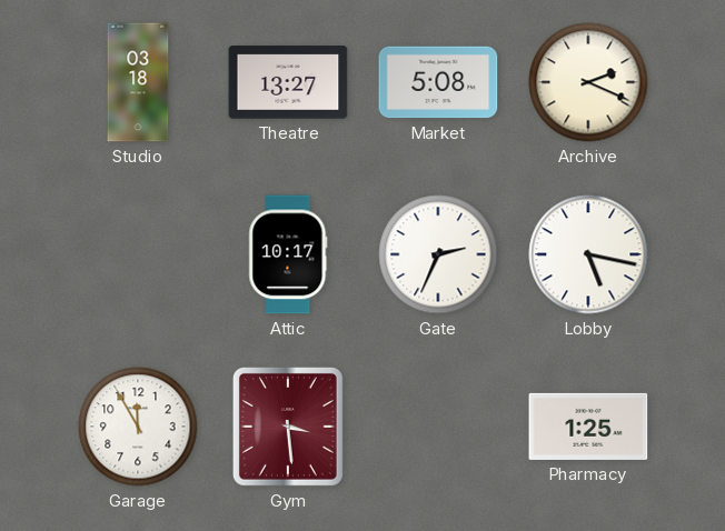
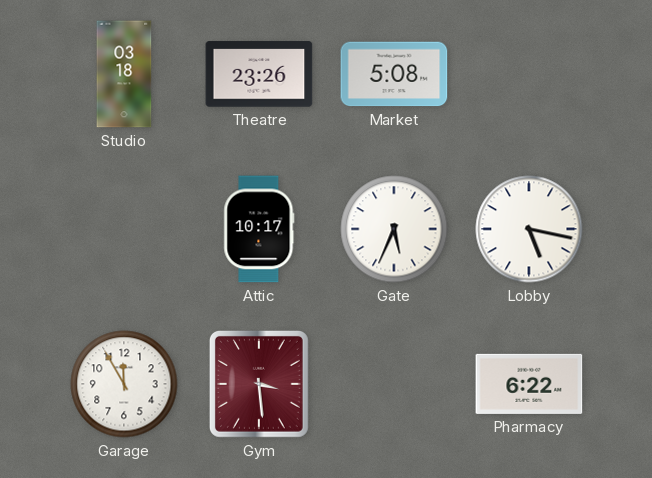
Theatre: 13:27 -> 23:26 (259, 74)
Archive: 2:19 -> none (588, 82)
Gate: 2:34 -> 5:34 (394, 229)
Pharmacy: 1:25 -> 6:22 (529, 384)
